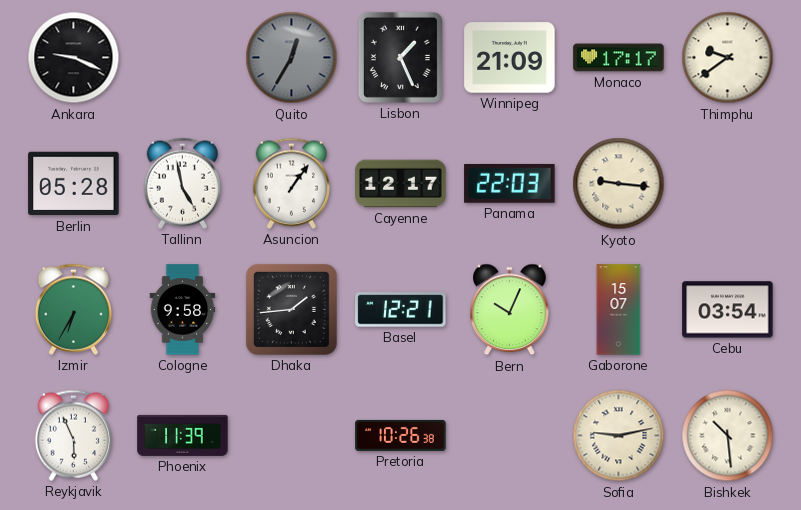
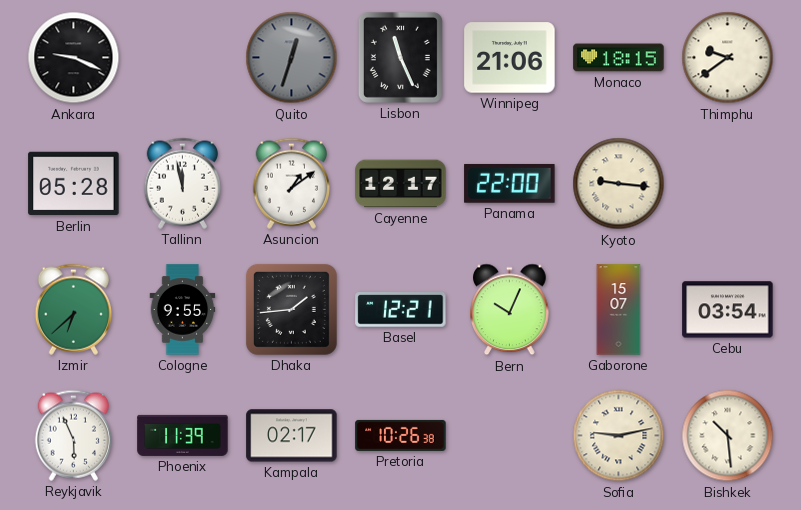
Quito: 12:35 -> 12:33 (292, 58)
Lisbon: 1:26 -> 11:26 (400, 57)
Winnipeg: 21:09 -> 21:06 (510, 58)
Monaco: 17:17 -> 18:15 (619, 58)
Tallinn: 4:58 -> 11:58 (182, 183)
Asuncion: 1:06 -> 1:09 (291, 183)
Panama: 22:03 -> 22:00 (510, 183)
Izmir: 6:35 -> 6:38 (73, 309)
Cologne: 9:58 -> 9:55 (183, 310)
Kampala: none -> 02:17 (292, 436)
